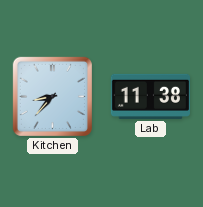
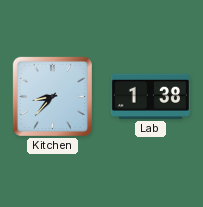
Lab: 11:38 -> 1:38 (150, 96)
